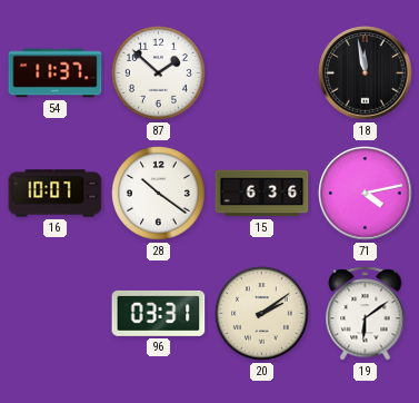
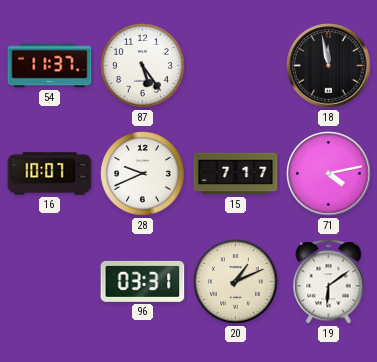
87: 1:52 -> 5:24 (143, 66)
28: 10:21 -> 9:41 (143, 174)
15: 6:36 -> 7:17 (236, 174)
20: 2:09 -> 1:11 (236, 282)
